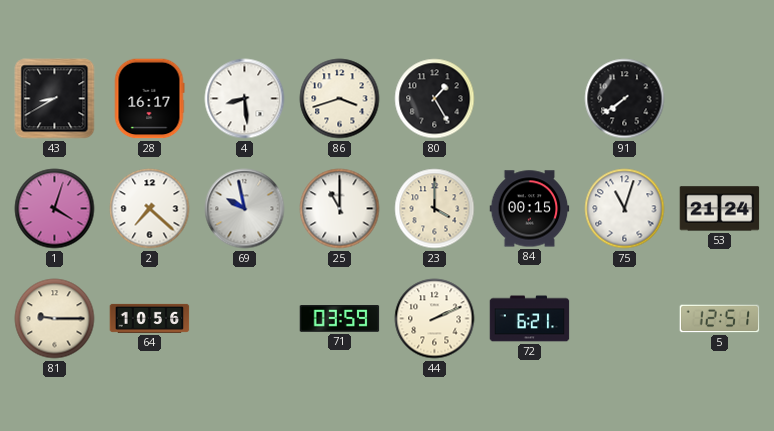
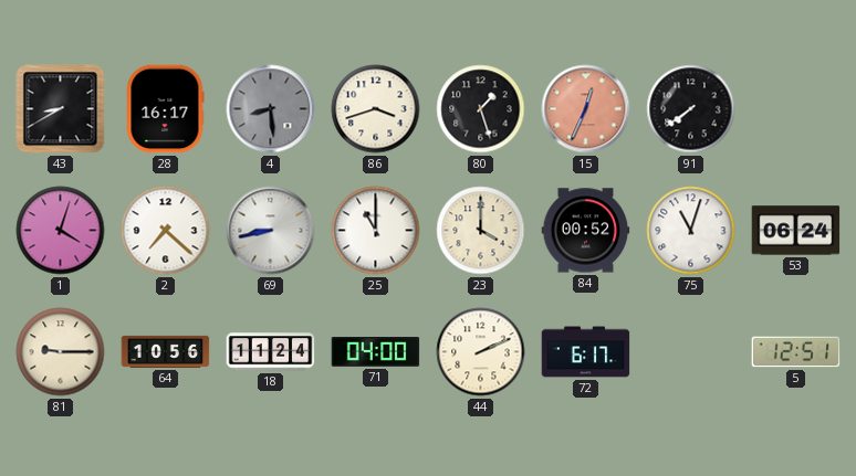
4 dial: white -> grey (271, 109)
80: 1:25 -> 1:27 (481, 109)
15: none -> 12:34 (586, 109)
69: 9:58 -> 8:43 (271, 231)
84: 00:15 -> 00:52 (586, 231)
53: 21:24 -> 06:24 (796, 231)
18: none -> 11:24 (271, 352)
71: 03:59 -> 04:00 (376, 352)
72: 6:21 -> 6:17 (586, 352)
